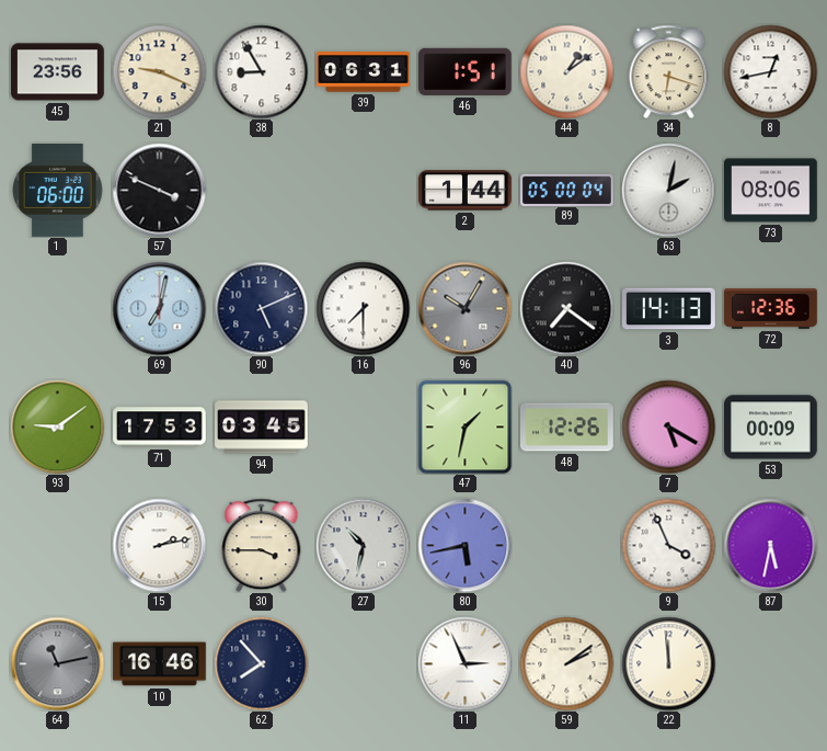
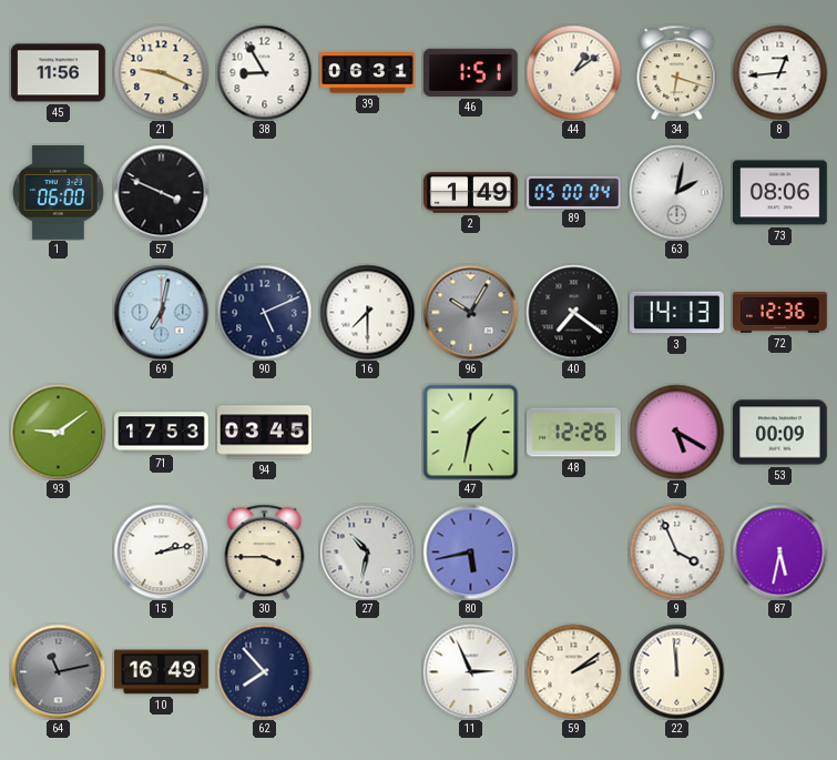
45: 23:56 -> 11:56 (59, 73)
8: 12:43 -> 12:44 (779, 72)
2: 1:44 -> 1:49 (471, 193)
10: 16:46 -> 16:49 (162, 672)
